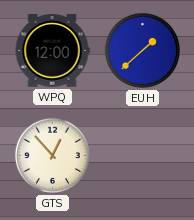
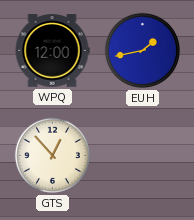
EUH: 1:38 -> 1:43 (142, 50)
